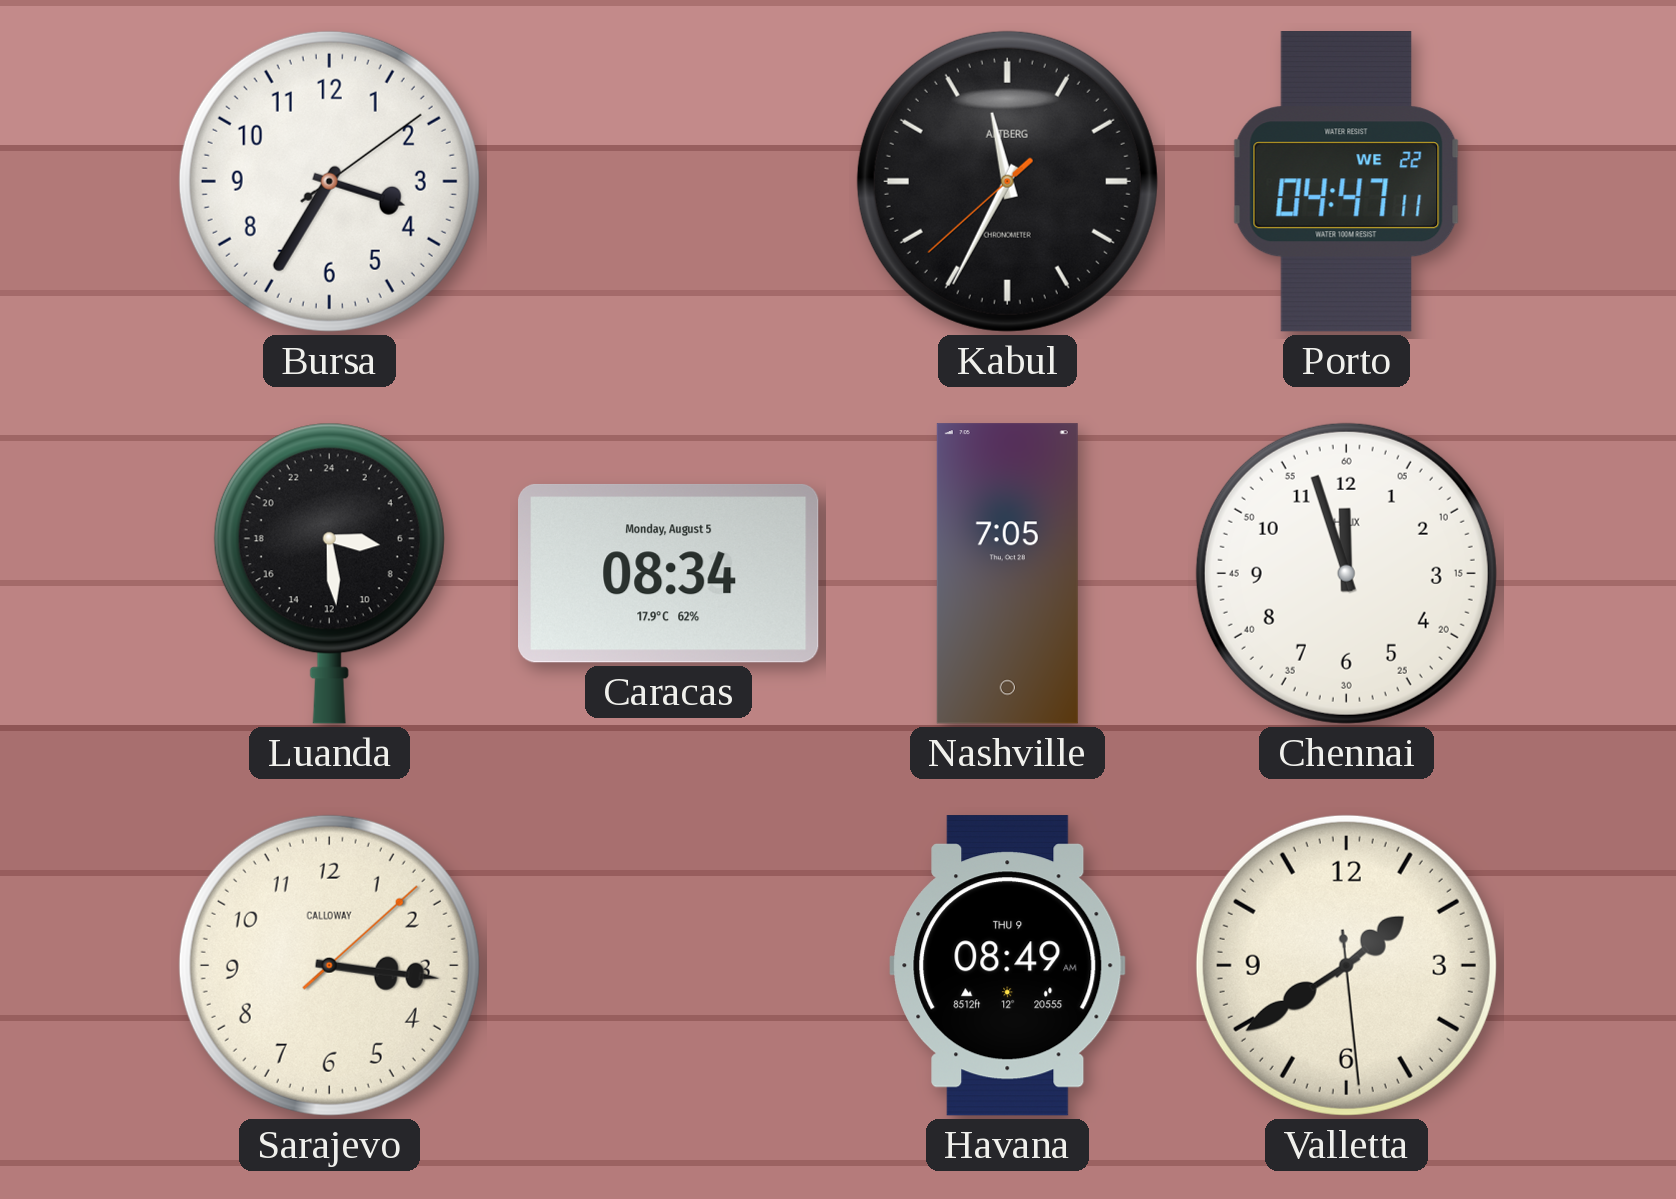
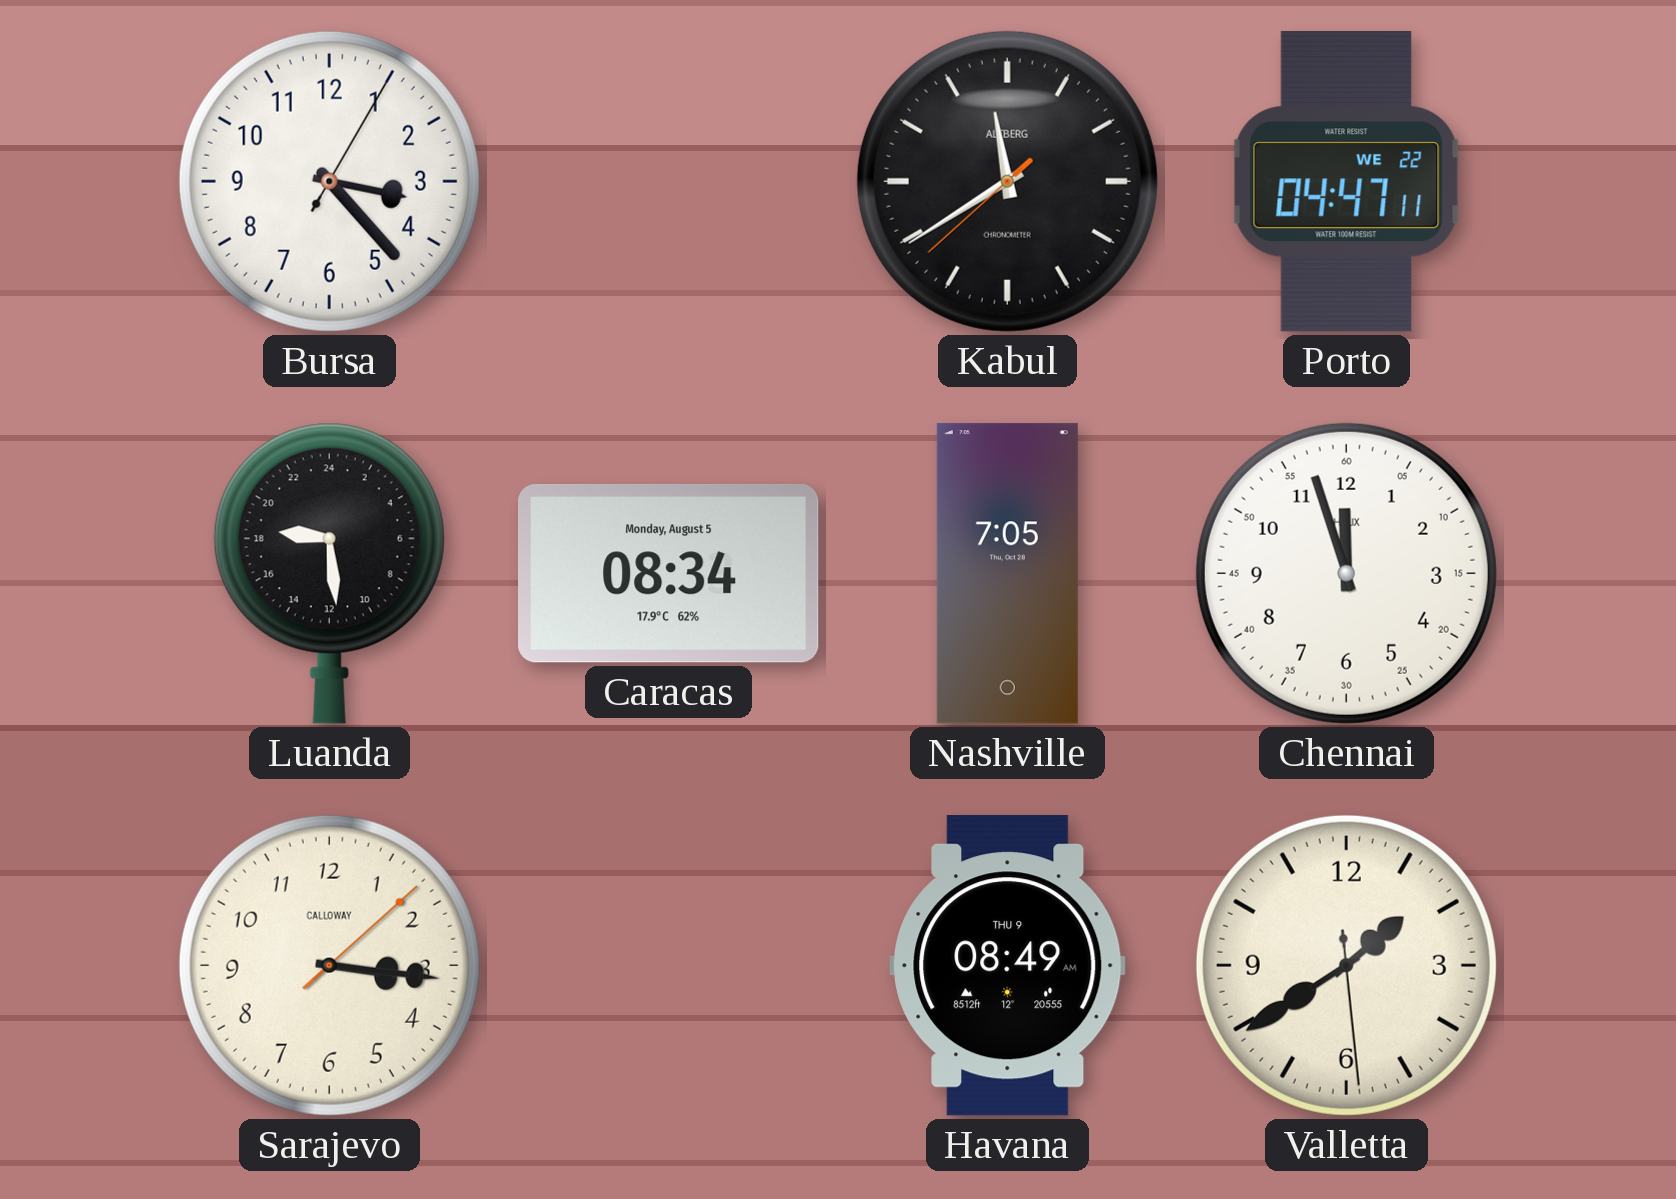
Bursa: 3:35 -> 3:23 (329, 181)
Kabul: 11:34 -> 11:39 (1007, 181)
Luanda: 6:29 -> 18:29 (329, 573)
